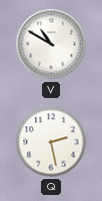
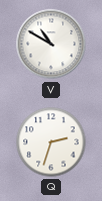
Q: 2:28 -> 2:33 (51, 142)
